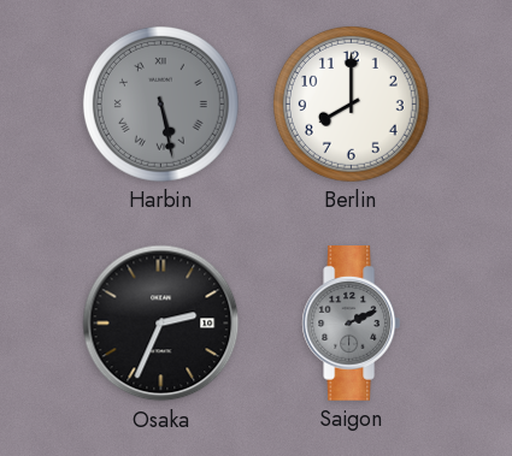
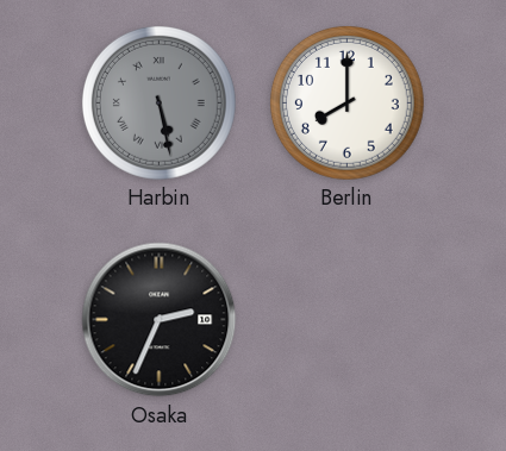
Saigon: 2:11 -> none (352, 324)
